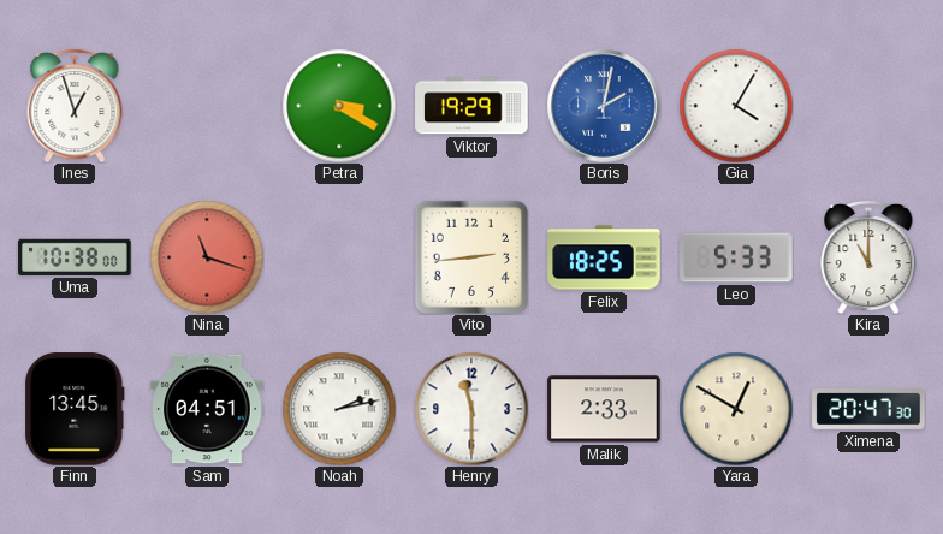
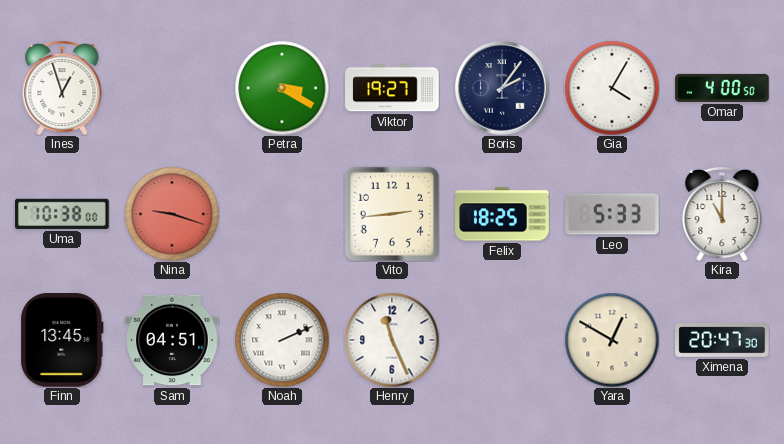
Viktor: 19:29 -> 19:27 (392, 88)
Boris: 2:02 -> 2:06 (502, 88)
Boris dial: blue -> navy (502, 88)
Omar: none -> 4:00 (722, 88)
Nina: 11:18 -> 9:18 (172, 214)
Noah: 2:13 -> 2:11 (282, 340)
Henry: 11:30 -> 11:26 (392, 340)
Malik: 2:33 -> none (604, 409)
